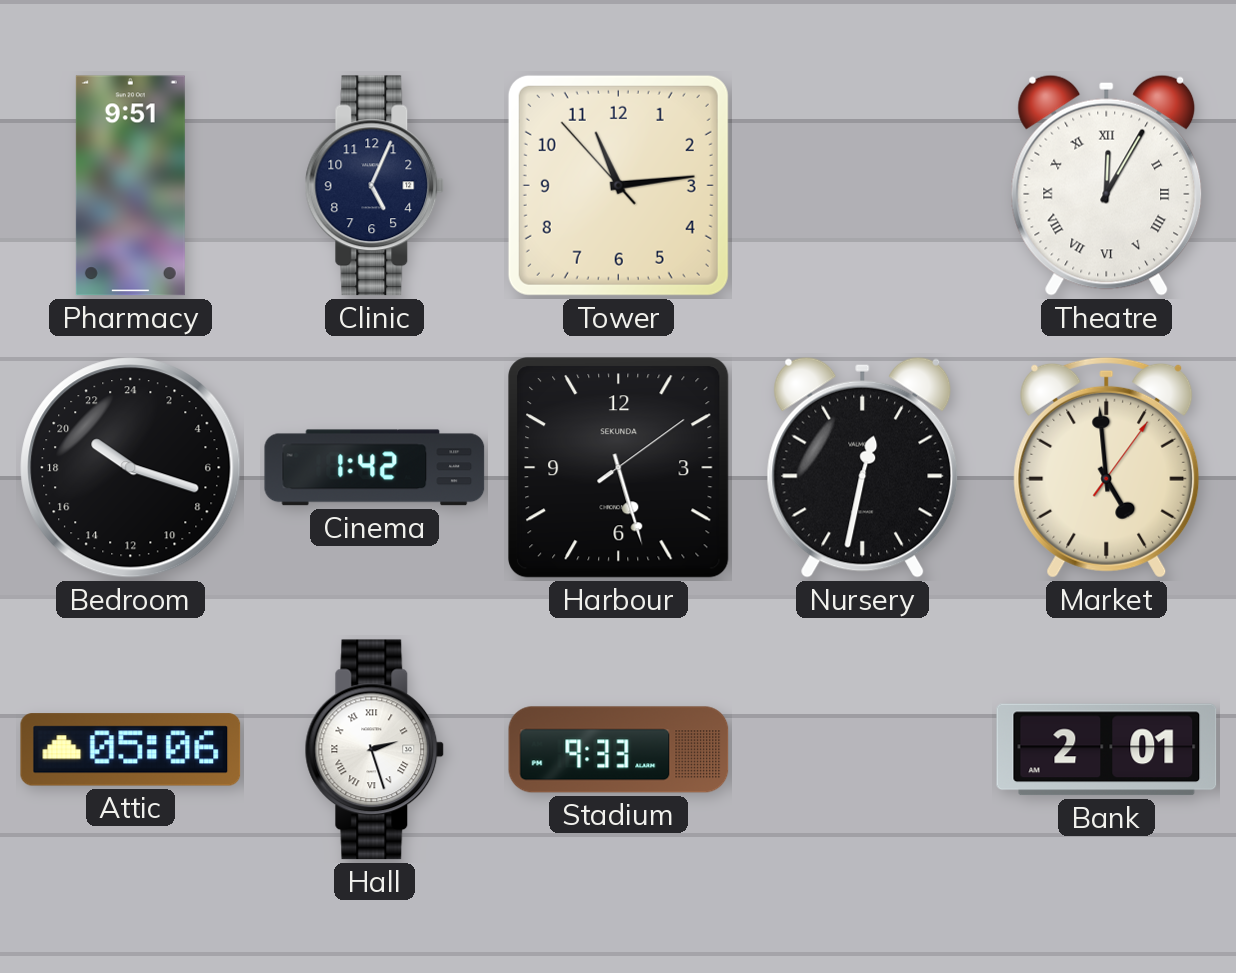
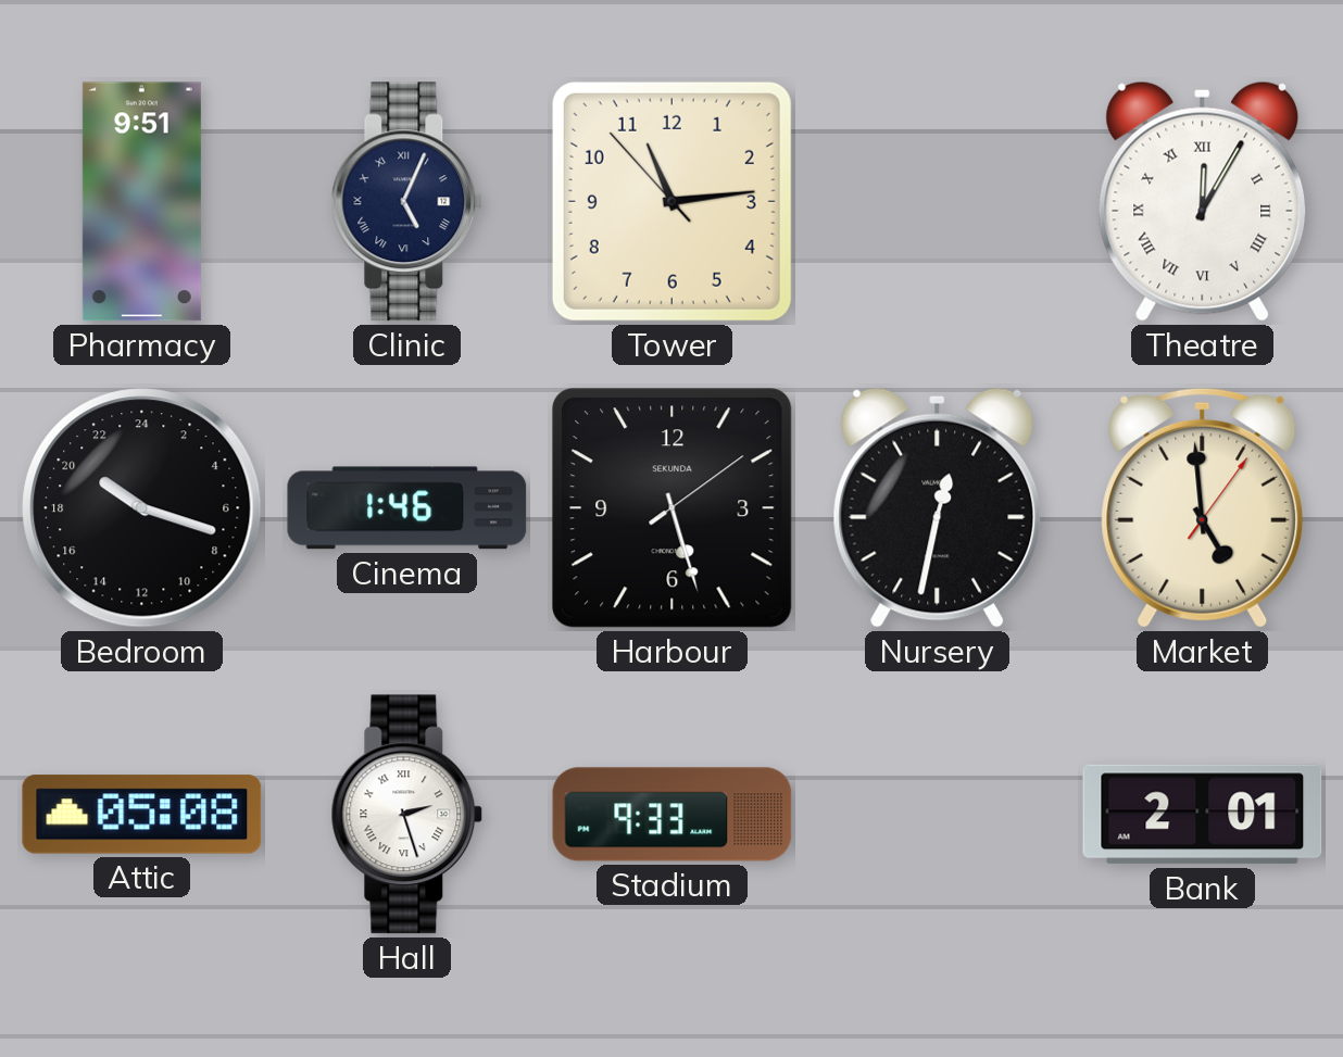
Clinic numerals: Arabic -> Roman (407, 202)
Cinema: 1:42 -> 1:46 (407, 508)
Attic: 05:06 -> 05:08 (142, 815)
